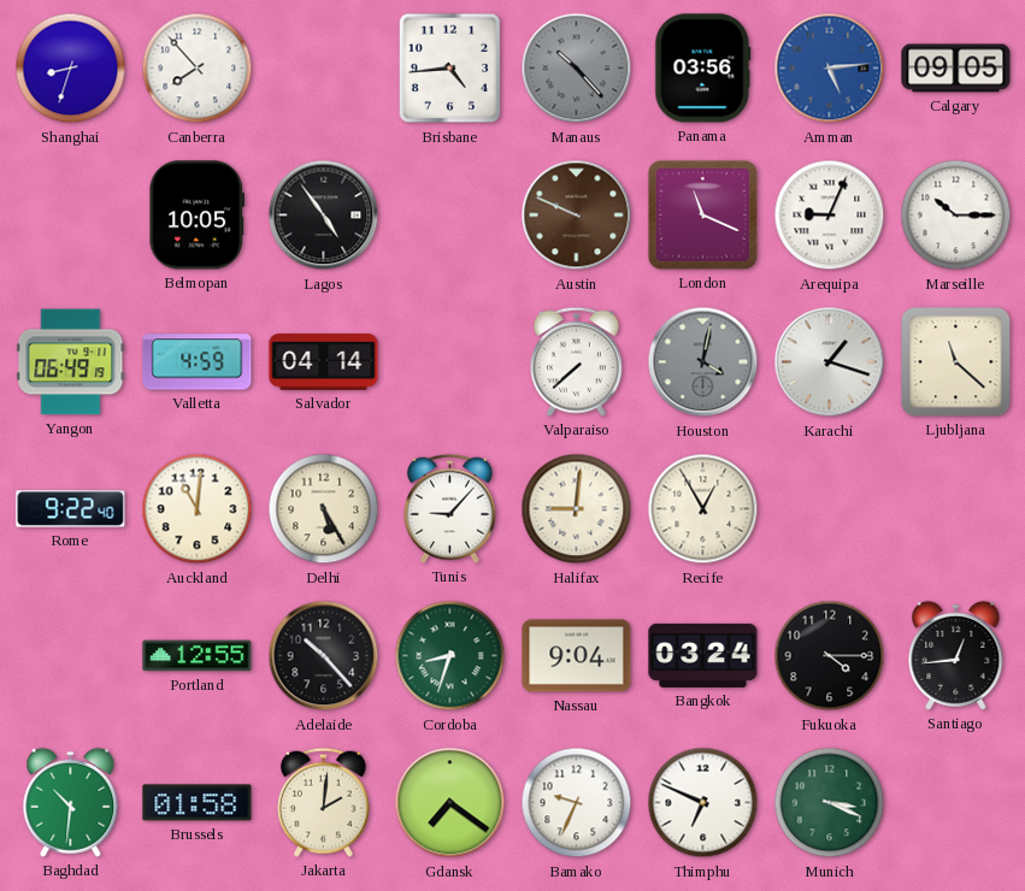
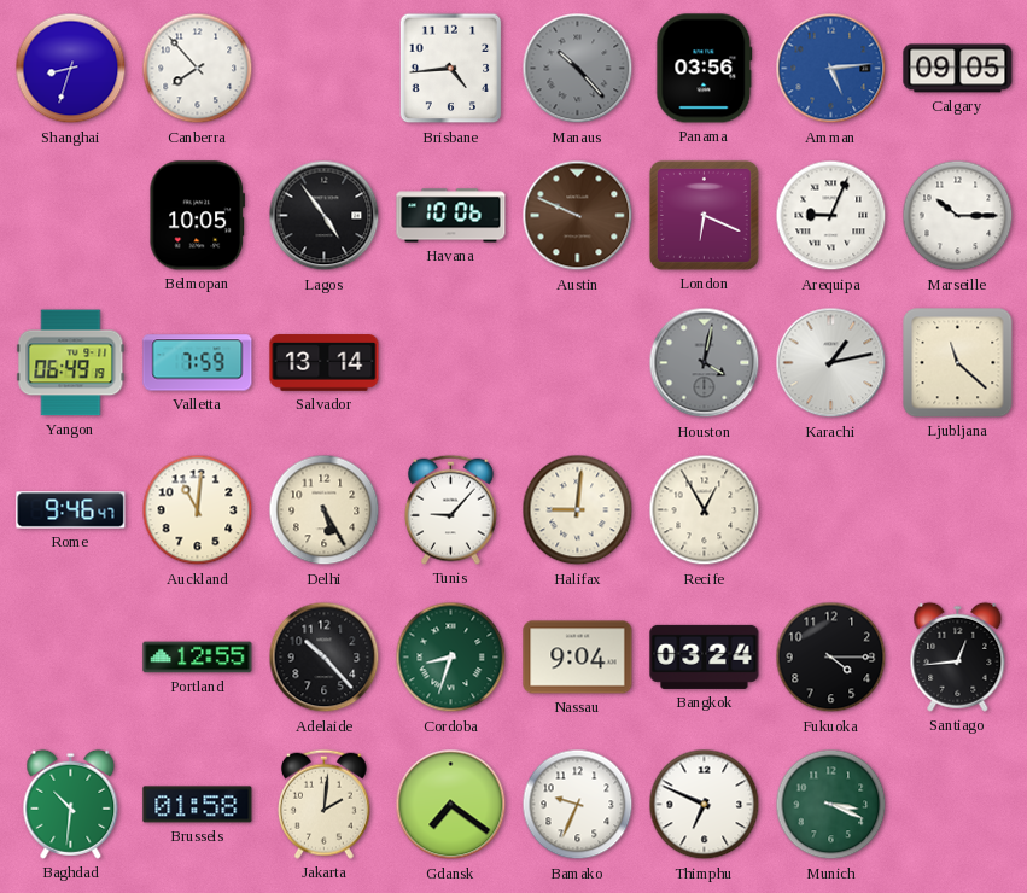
Havana: none -> 10:06 (451, 216)
London: 11:19 -> 6:19 (704, 215)
Valletta: 4:59 -> 7:59 (198, 363)
Salvador: 04:14 -> 13:14 (325, 363)
Valparaiso: 7:38 -> none (576, 361)
Karachi: 1:18 -> 1:13 (831, 363)
Rome: 9:22 -> 9:46 (71, 510)
